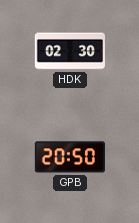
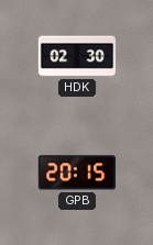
GPB: 20:50 -> 20:15 (77, 172)
